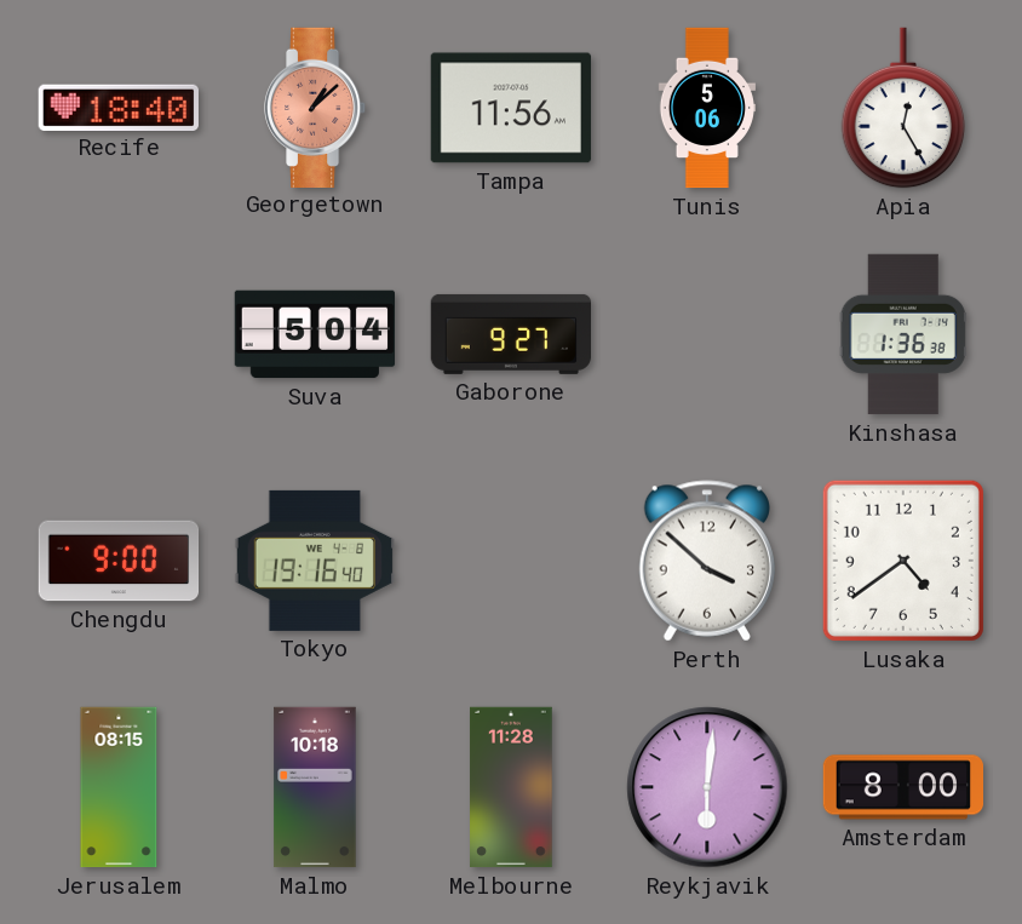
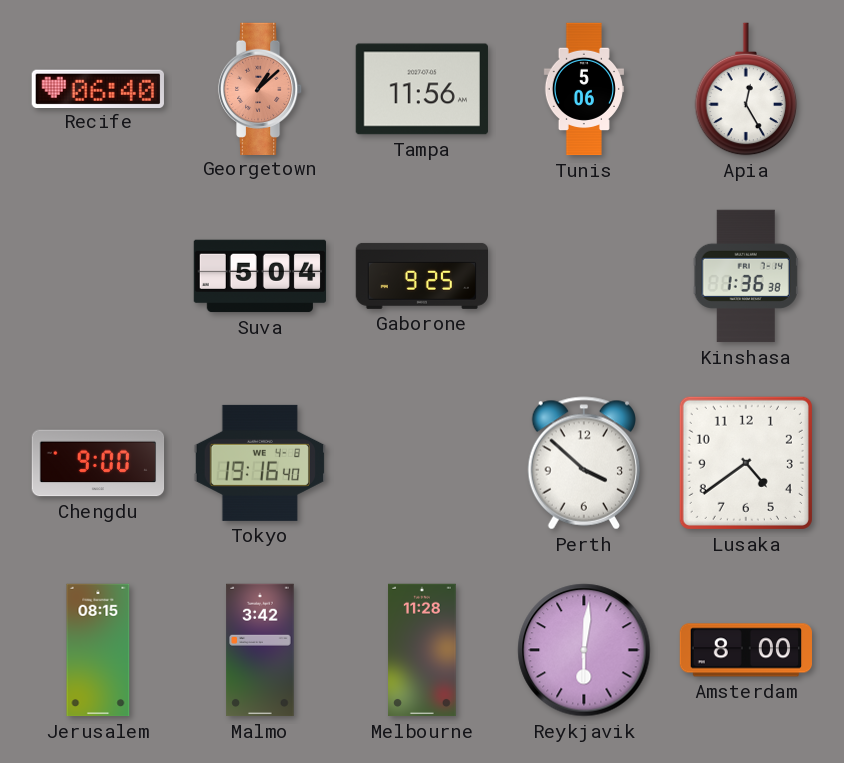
Recife: 18:40 -> 06:40 (98, 88)
Gaborone: 9:27 -> 9:25 (422, 276)
Malmo: 10:18 -> 3:42 (260, 650)
